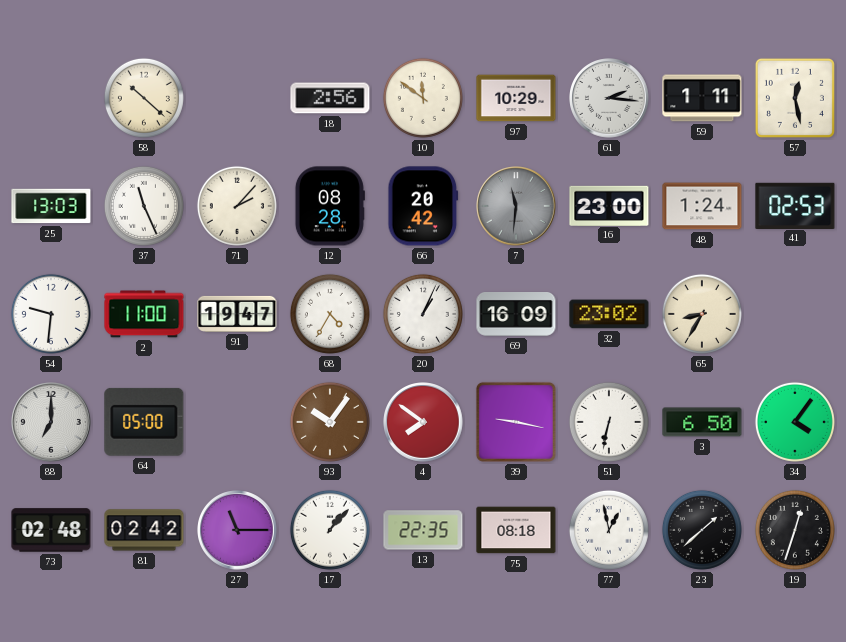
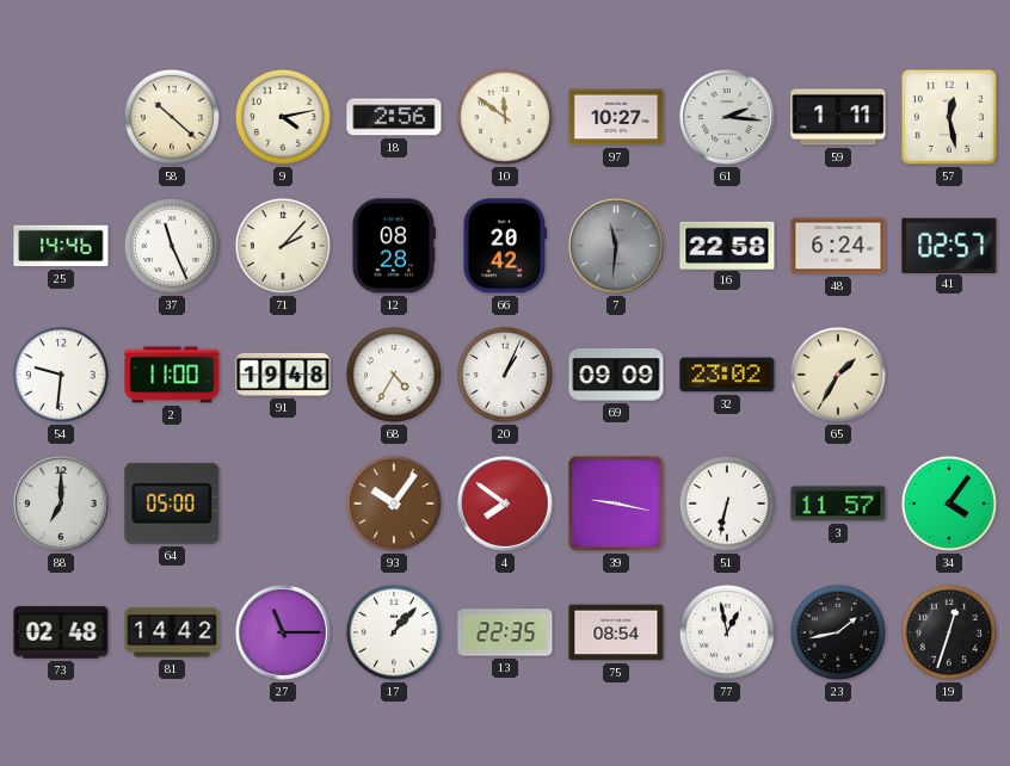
9: none -> 4:13 (283, 117)
97: 10:29 -> 10:27 (616, 117)
25: 13:03 -> 14:46 (61, 246)
16: 23:00 -> 22:58 (727, 245)
48: 1:24 -> 6:24 (838, 246)
41: 02:53 -> 02:57 (949, 245)
91: 19:47 -> 19:48 (283, 375)
69: 16:09 -> 09:09 (616, 376)
65: 8:35 -> 1:35 (838, 375)
3: 6:50 -> 11:57 (838, 504)
81: 02:42 -> 14:42 (172, 632)
75: 08:18 -> 08:54 (616, 632)
23: 1:38 -> 1:43 (838, 632)
